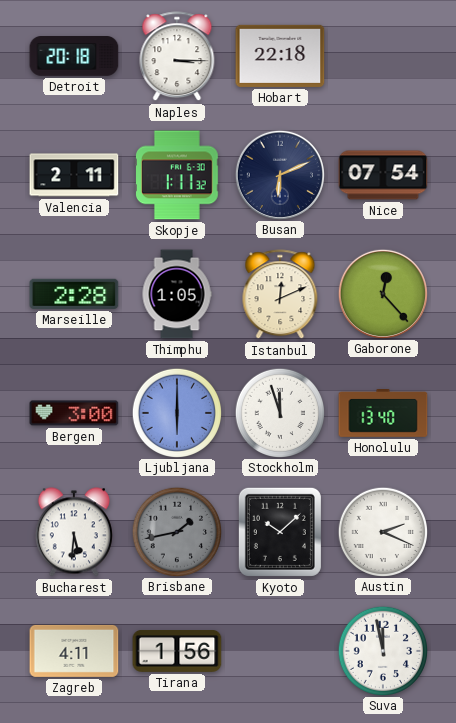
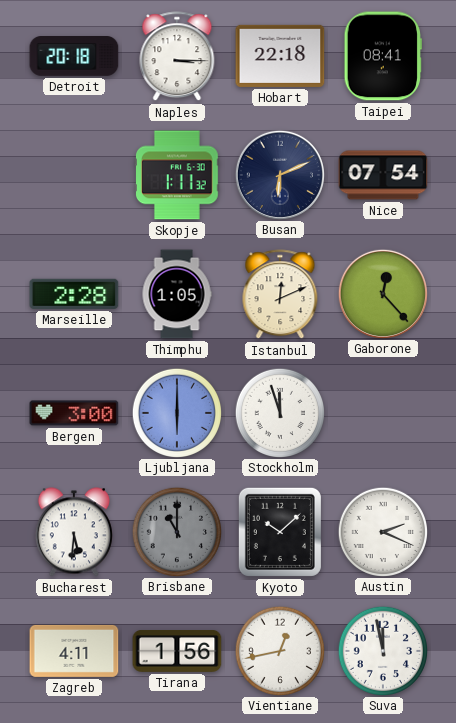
Taipei: none -> 08:41 (383, 56)
Valencia: 2:11 -> none (74, 175)
Honolulu: 13:40 -> none (383, 414)
Brisbane: 1:43 -> 11:00 (176, 531)
Vientiane: none -> 12:43 (279, 650)
